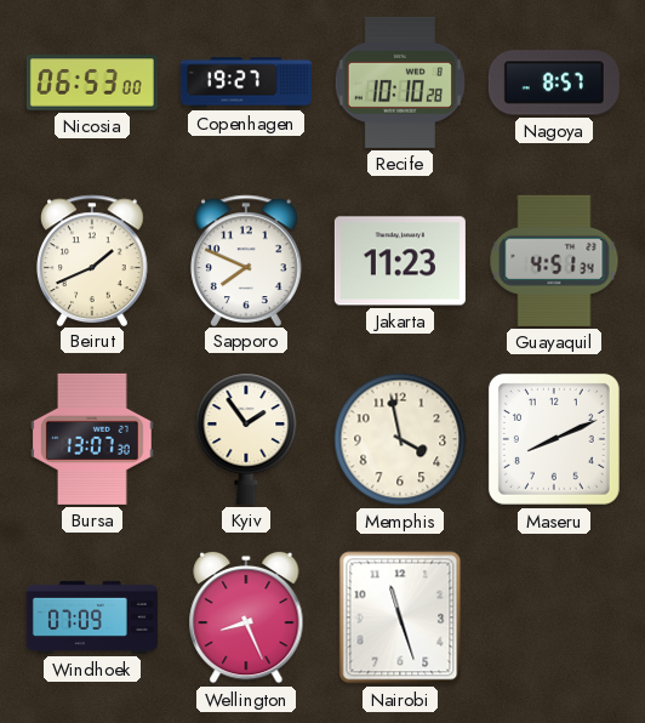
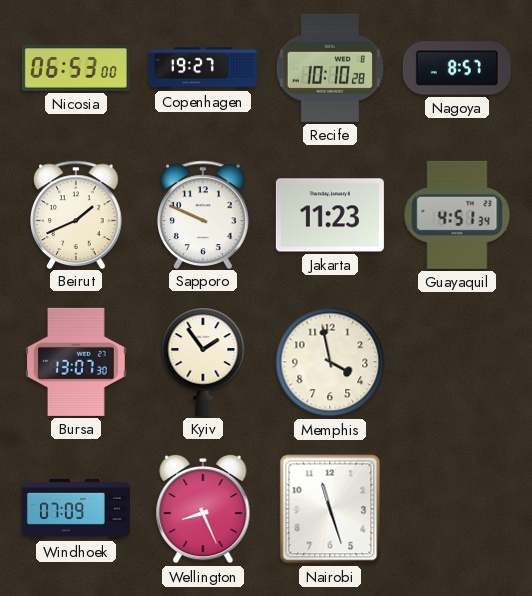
Sapporo: 7:49 -> 9:49 (204, 214)
Maseru: 8:11 -> none (554, 439)
